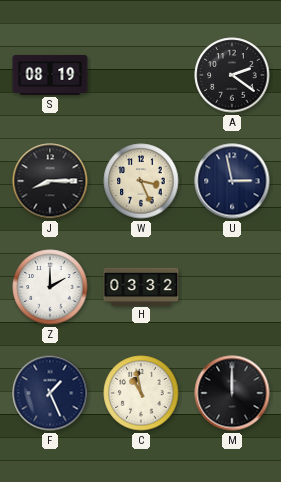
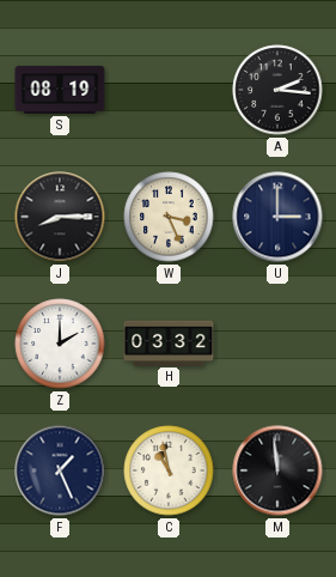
A: 2:21 -> 2:16 (277, 90)
U: 2:58 -> 3:00 (277, 217)
M: 12:00 -> 11:59 (277, 470)
